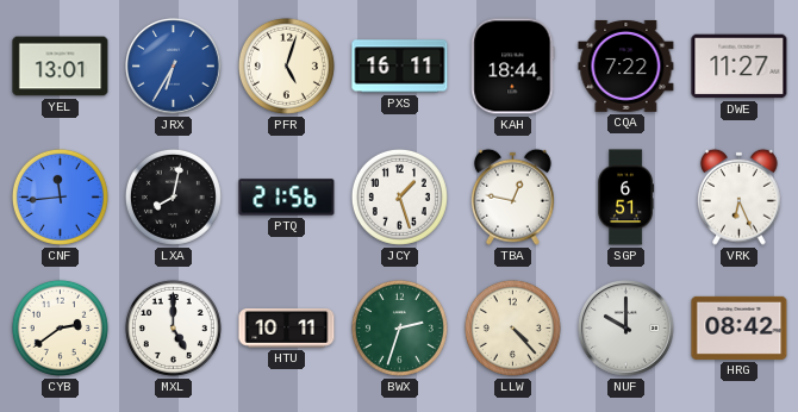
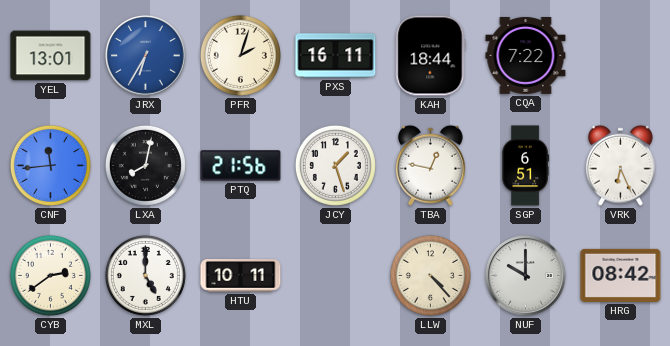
PFR: 5:03 -> 2:03 (240, 55)
DWE: 11:27 -> none (740, 67)
BWX: 2:33 -> none (399, 327)
